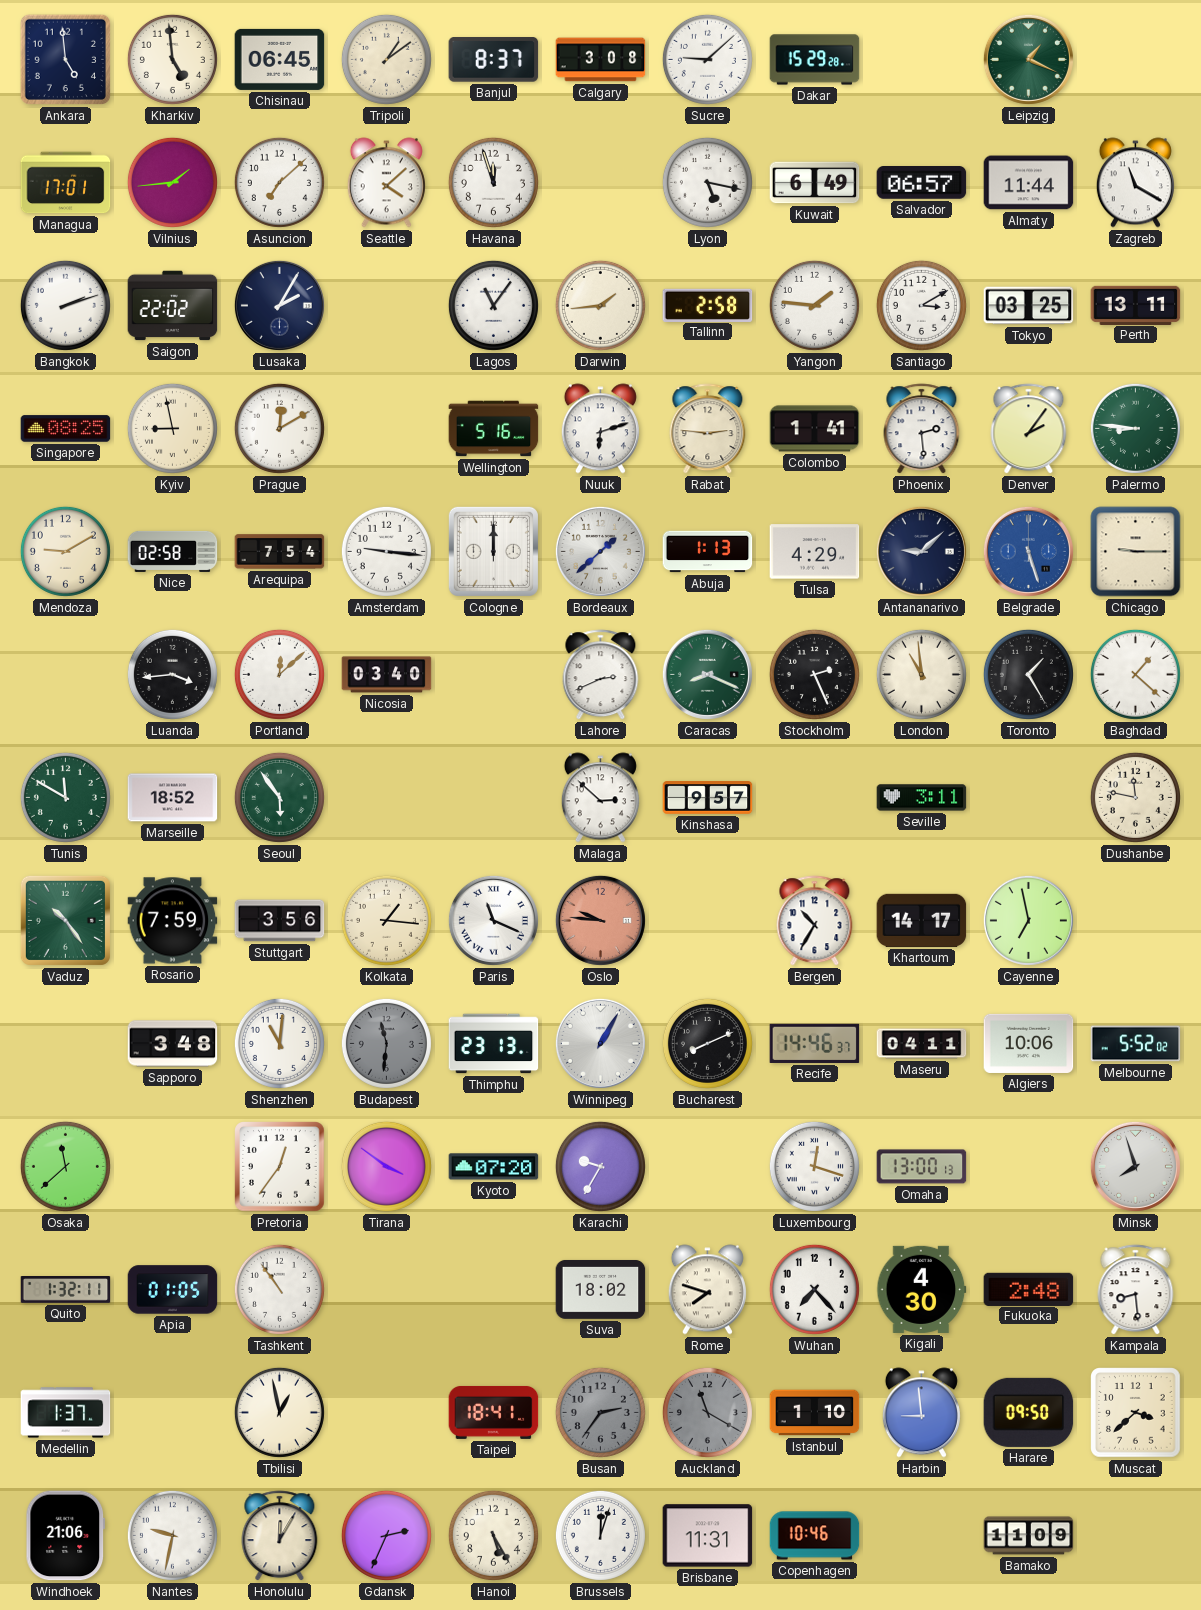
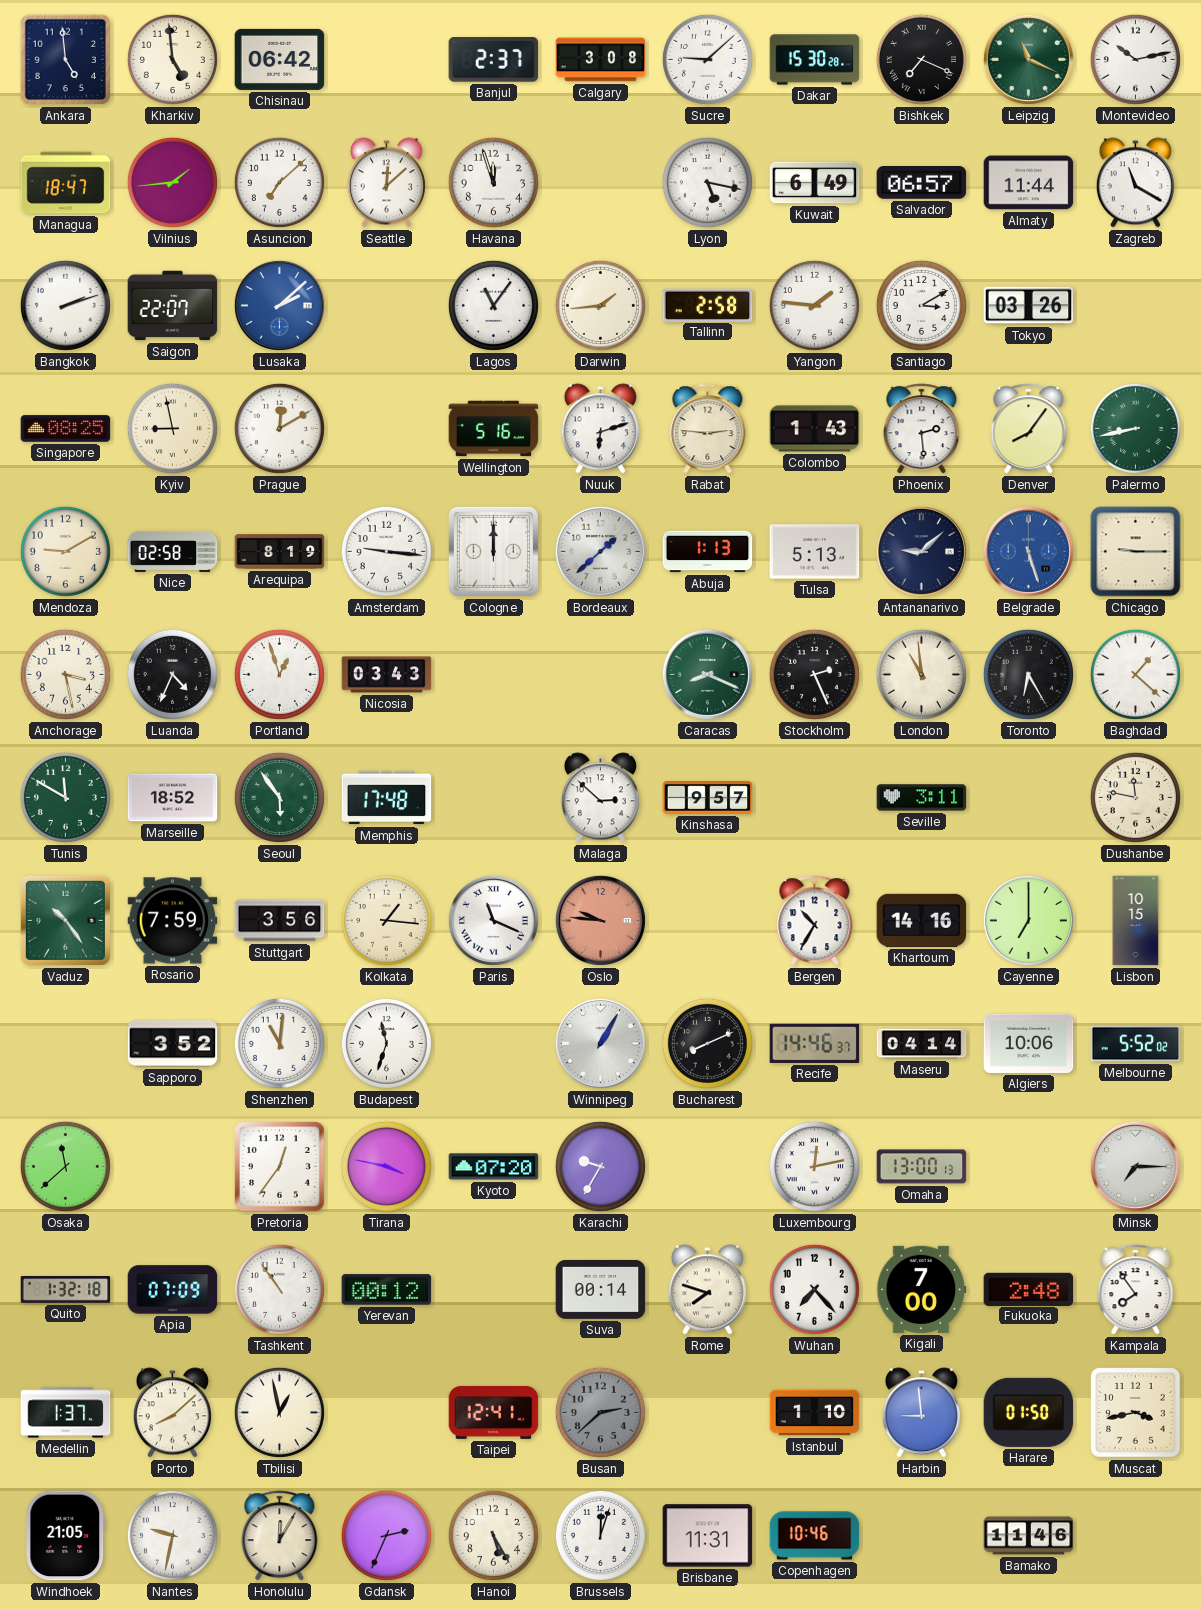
Chisinau: 06:45 -> 06:42 (280, 59)
Tripoli: 1:09 -> none (386, 59)
Banjul: 8:37 -> 2:37 (494, 60)
Dakar: 15:29 -> 15:30 (815, 60)
Bishkek: none -> 7:19 (921, 59)
Leipzig: 1:19 -> 11:19 (1028, 59)
Montevideo: none -> 10:13 (1135, 59)
Managua: 17:01 -> 18:47 (66, 183)
Seattle: 4:08 -> 12:08 (386, 183)
Saigon: 22:02 -> 22:07 (173, 306)
Lusaka: 2:05 -> 2:08 (279, 305)
Lusaka dial: navy -> blue (279, 305)
Tokyo: 03:25 -> 03:26 (1029, 306)
Perth: 13:11 -> none (1136, 305)
Colombo: 1:41 -> 1:43 (815, 429)
Denver: 2:06 -> 8:06 (1029, 429)
Palermo: 8:46 -> 8:43 (1135, 428)
Arequipa: 7:54 -> 8:19 (280, 552)
Tulsa: 4:29 -> 5:13 (815, 552)
Anchorage: none -> 3:28 (65, 674)
Luanda: 3:44 -> 4:34 (172, 674)
Portland: 12:08 -> 12:57 (279, 674)
Nicosia: 03:40 -> 03:43 (387, 675)
Lahore: 2:41 -> none (601, 675)
Toronto: 1:25 -> 6:25 (1028, 674)
Memphis: none -> 17:48 (387, 798)
Khartoum: 14:17 -> 14:16 (922, 920)
Cayenne: 6:58 -> 7:00 (1028, 920)
Lisbon: none -> 10:15 (1136, 921)
Sapporo: 3:48 -> 3:52 (173, 1044)
Budapest: 11:31 -> 11:33 (386, 1043)
Budapest dial: grey -> white (386, 1043)
Thimphu: 23:13 -> none (494, 1044)
Maseru: 04:11 -> 04:14 (922, 1044)
Tirana: 3:51 -> 3:47 (386, 1166)
Luxembourg: 12:18 -> 12:13 (814, 1166)
Minsk: 7:57 -> 7:15 (1135, 1166)
Quito: 1:32:11 -> 1:32:18 (66, 1290)
Apia: 01:05 -> 07:09 (173, 1290)
Yerevan: none -> 00:12 (387, 1290)
Suva: 18:02 -> 00:14 (601, 1289)
Kigali: 4:30 -> 7:00 (922, 1289)
Kampala: 8:29 -> 7:54 (1136, 1290)
Porto: none -> 8:08 (172, 1413)
Taipei: 18:41 -> 12:41 (494, 1412)
Busan: 2:36 -> 2:38 (600, 1412)
Auckland: 11:20 -> none (707, 1412)
Harare: 09:50 -> 01:50 (1029, 1412)
Muscat: 3:38 -> 3:43 (1136, 1413)
Windhoek: 21:06 -> 21:05 (66, 1536)
Bamako: 11:09 -> 11:46 (1029, 1536)
